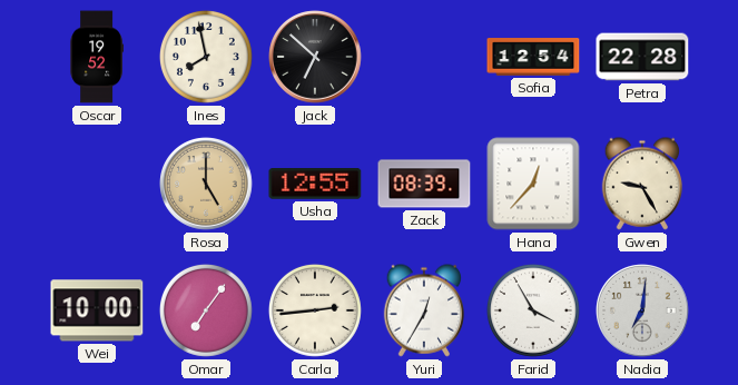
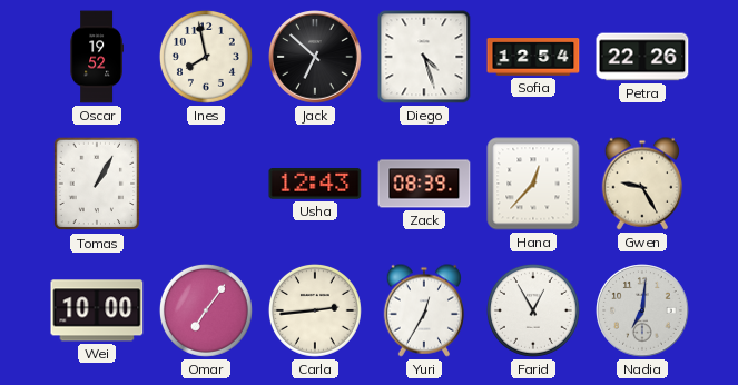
Diego: none -> 4:27 (424, 57)
Petra: 22:28 -> 22:26 (642, 57)
Tomas: none -> 1:05 (97, 184)
Rosa: 5:00 -> none (206, 184)
Usha: 12:55 -> 12:43 (315, 185)
Farid: 3:55 -> 12:55 (533, 310)
